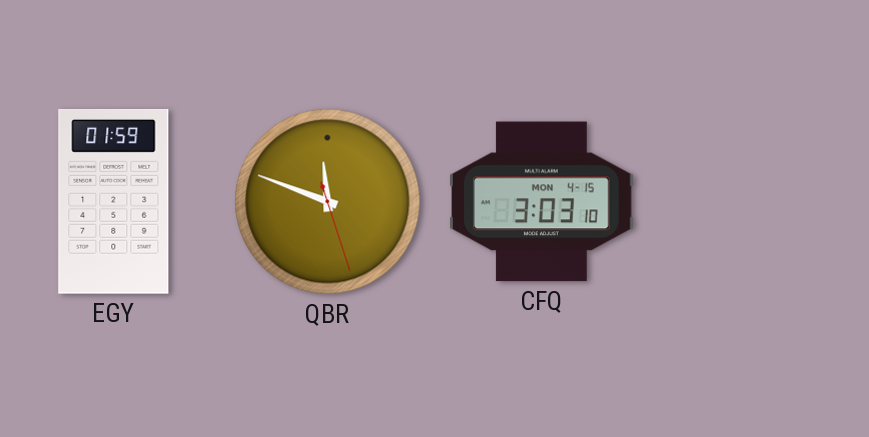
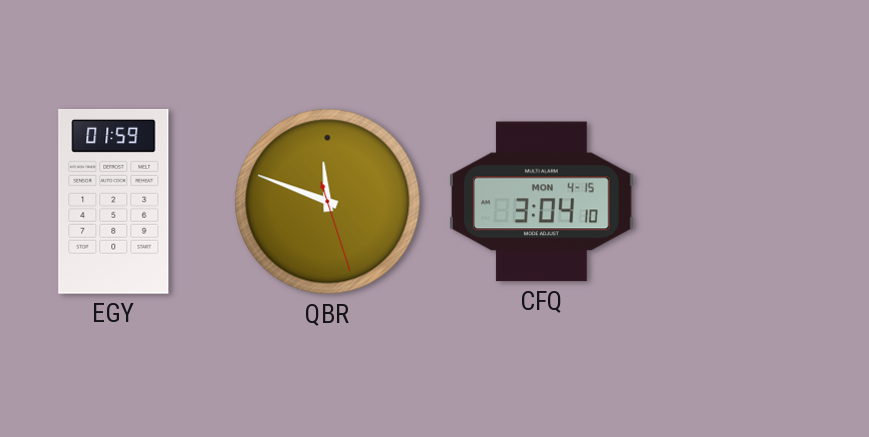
CFQ: 3:03 -> 3:04 (542, 202)
